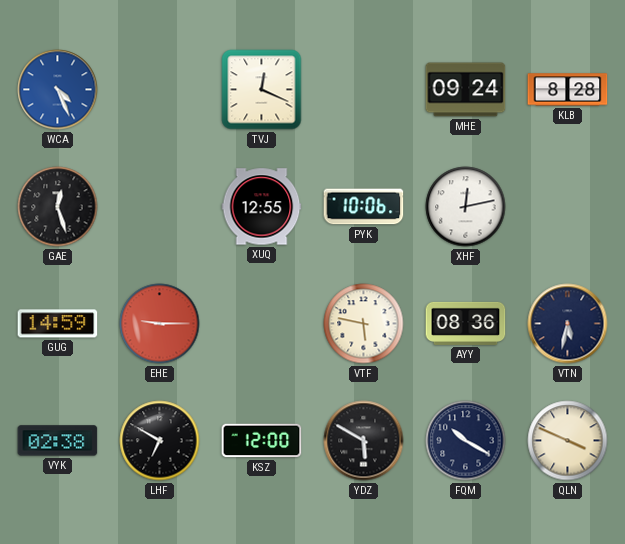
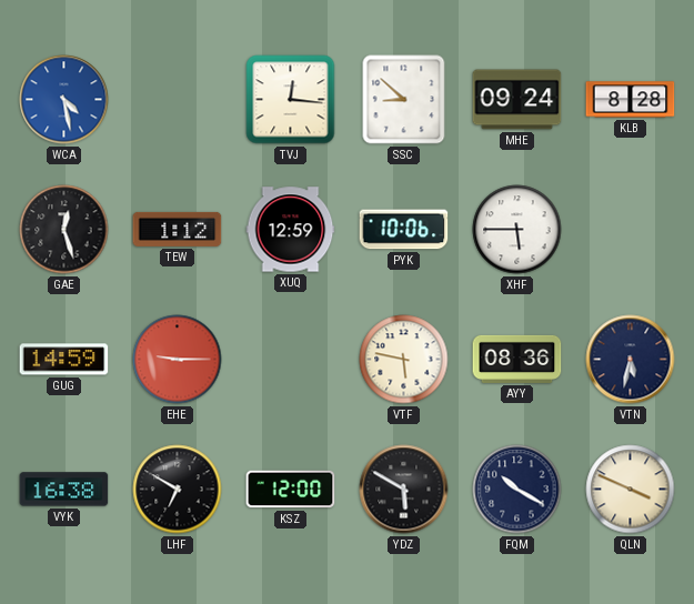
WCA: 4:26 -> 4:28 (64, 100)
TVJ: 12:19 -> 12:16 (291, 100)
SSC: none -> 8:52 (404, 100)
TEW: none -> 1:12 (178, 229)
XUQ: 12:55 -> 12:59 (291, 230)
XHF: 12:13 -> 5:45 (517, 230)
VYK: 02:38 -> 16:38 (64, 490)
